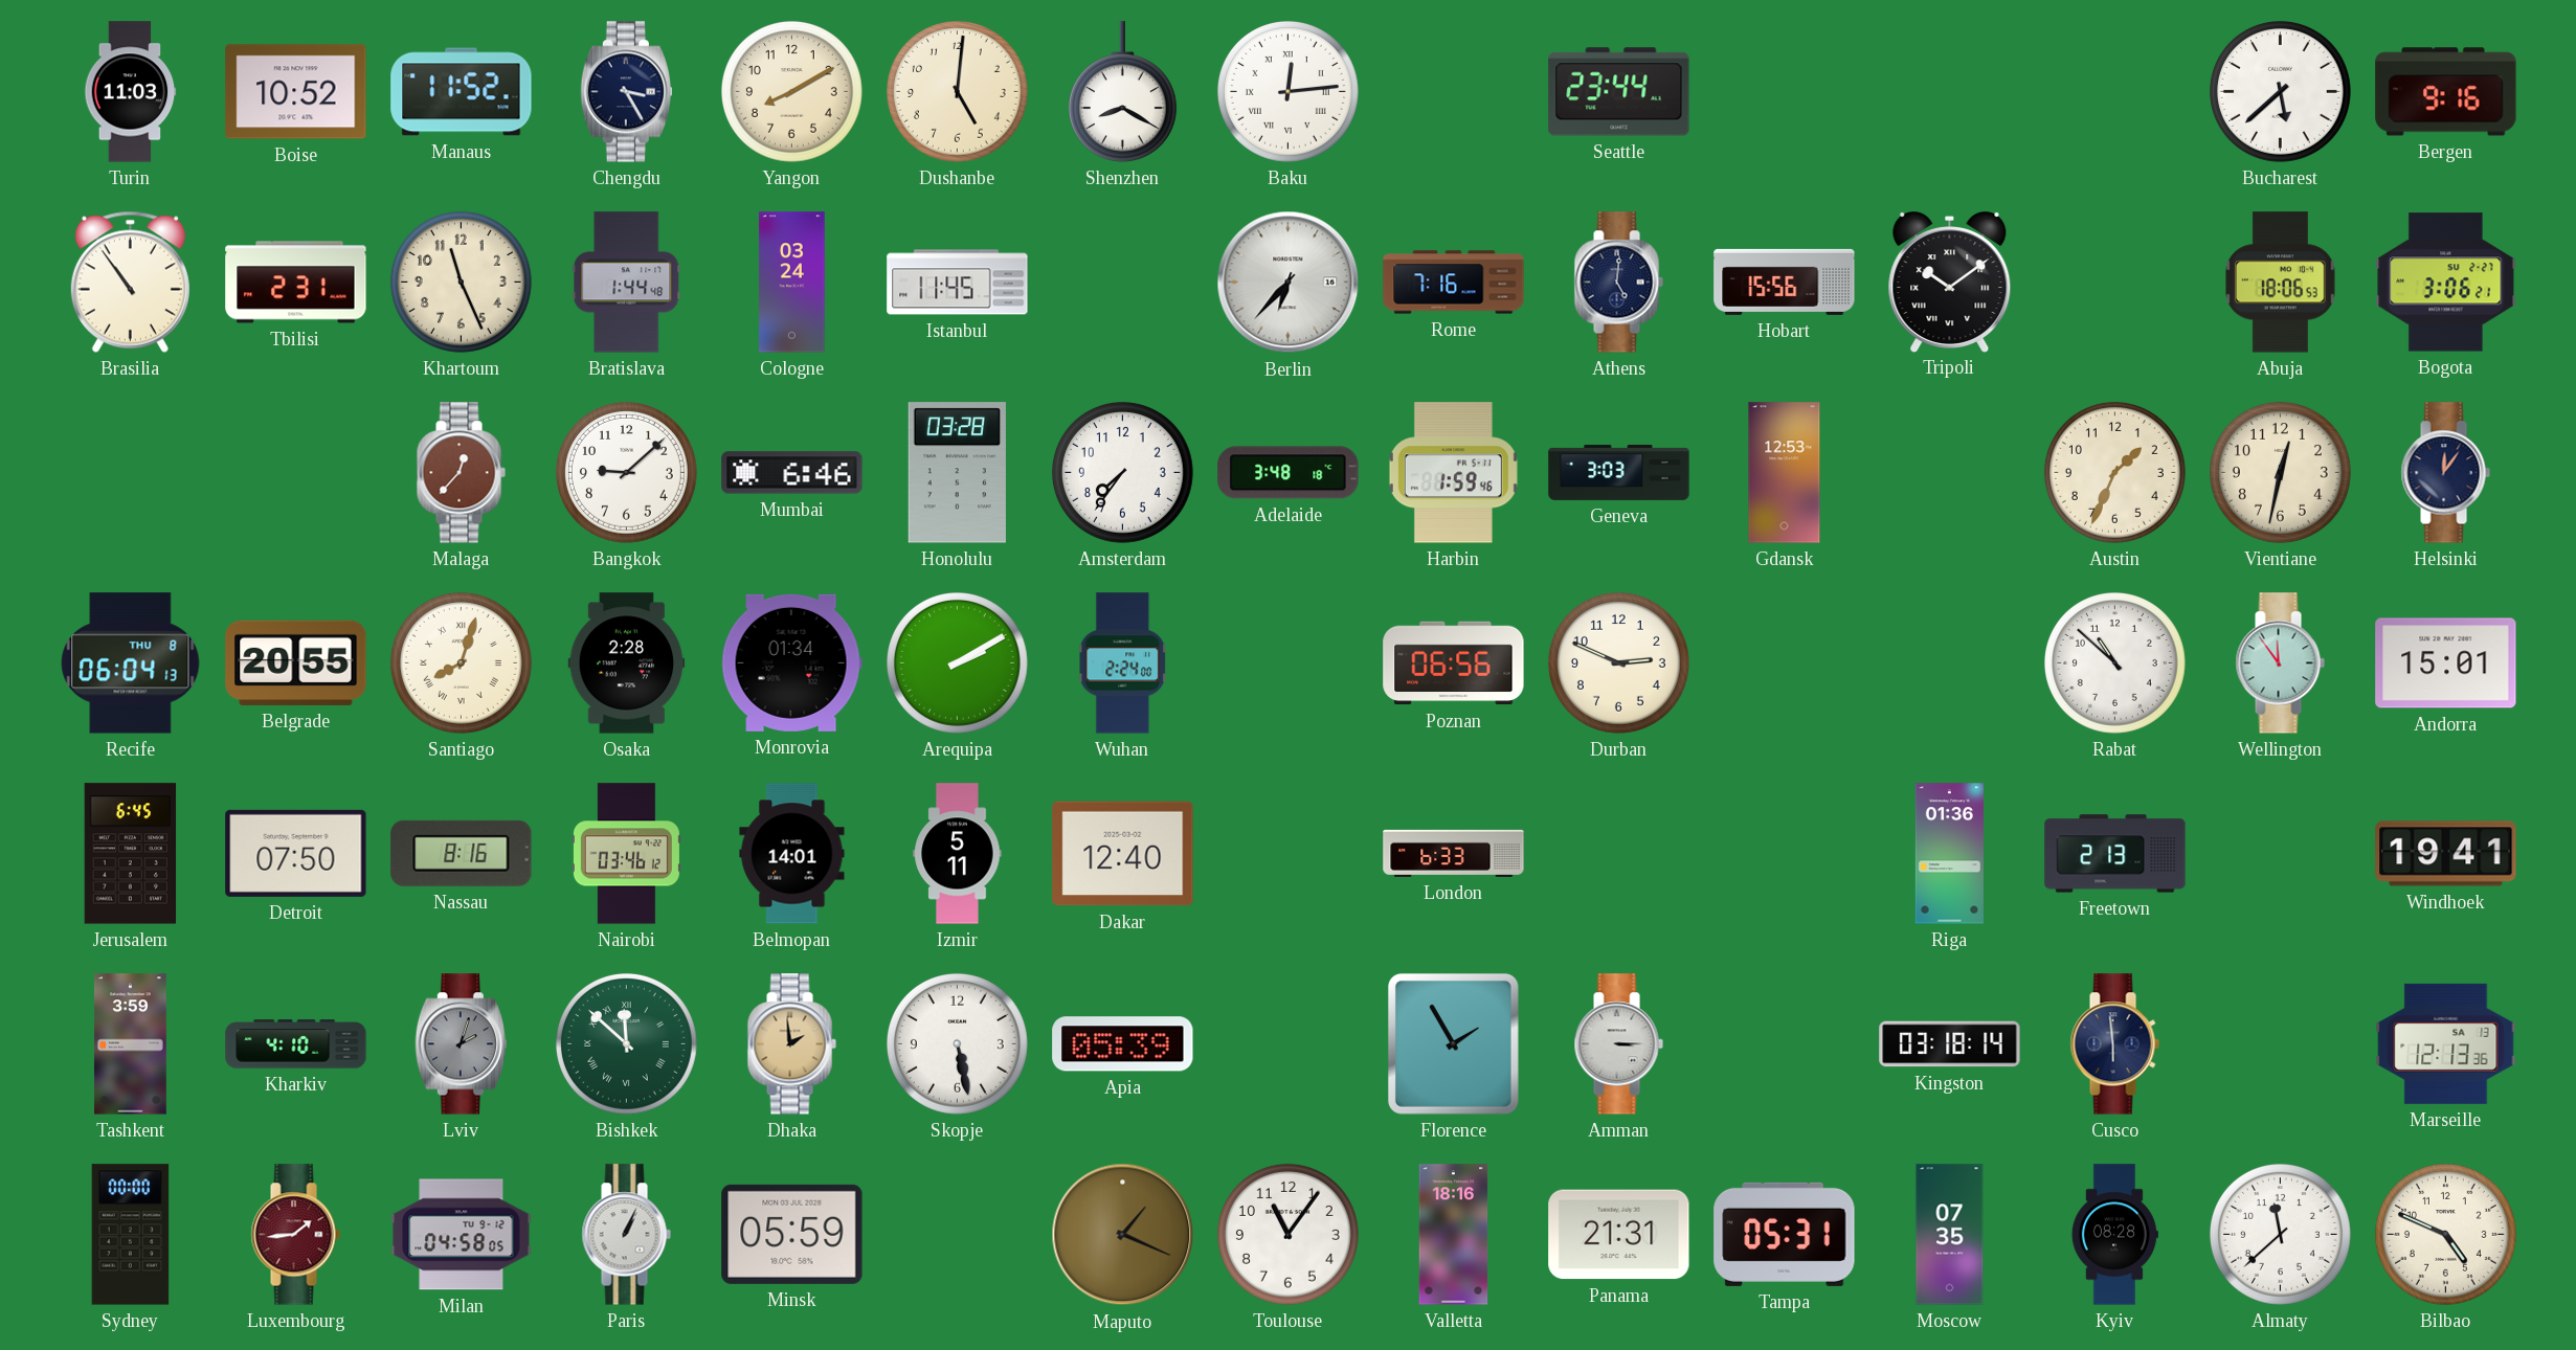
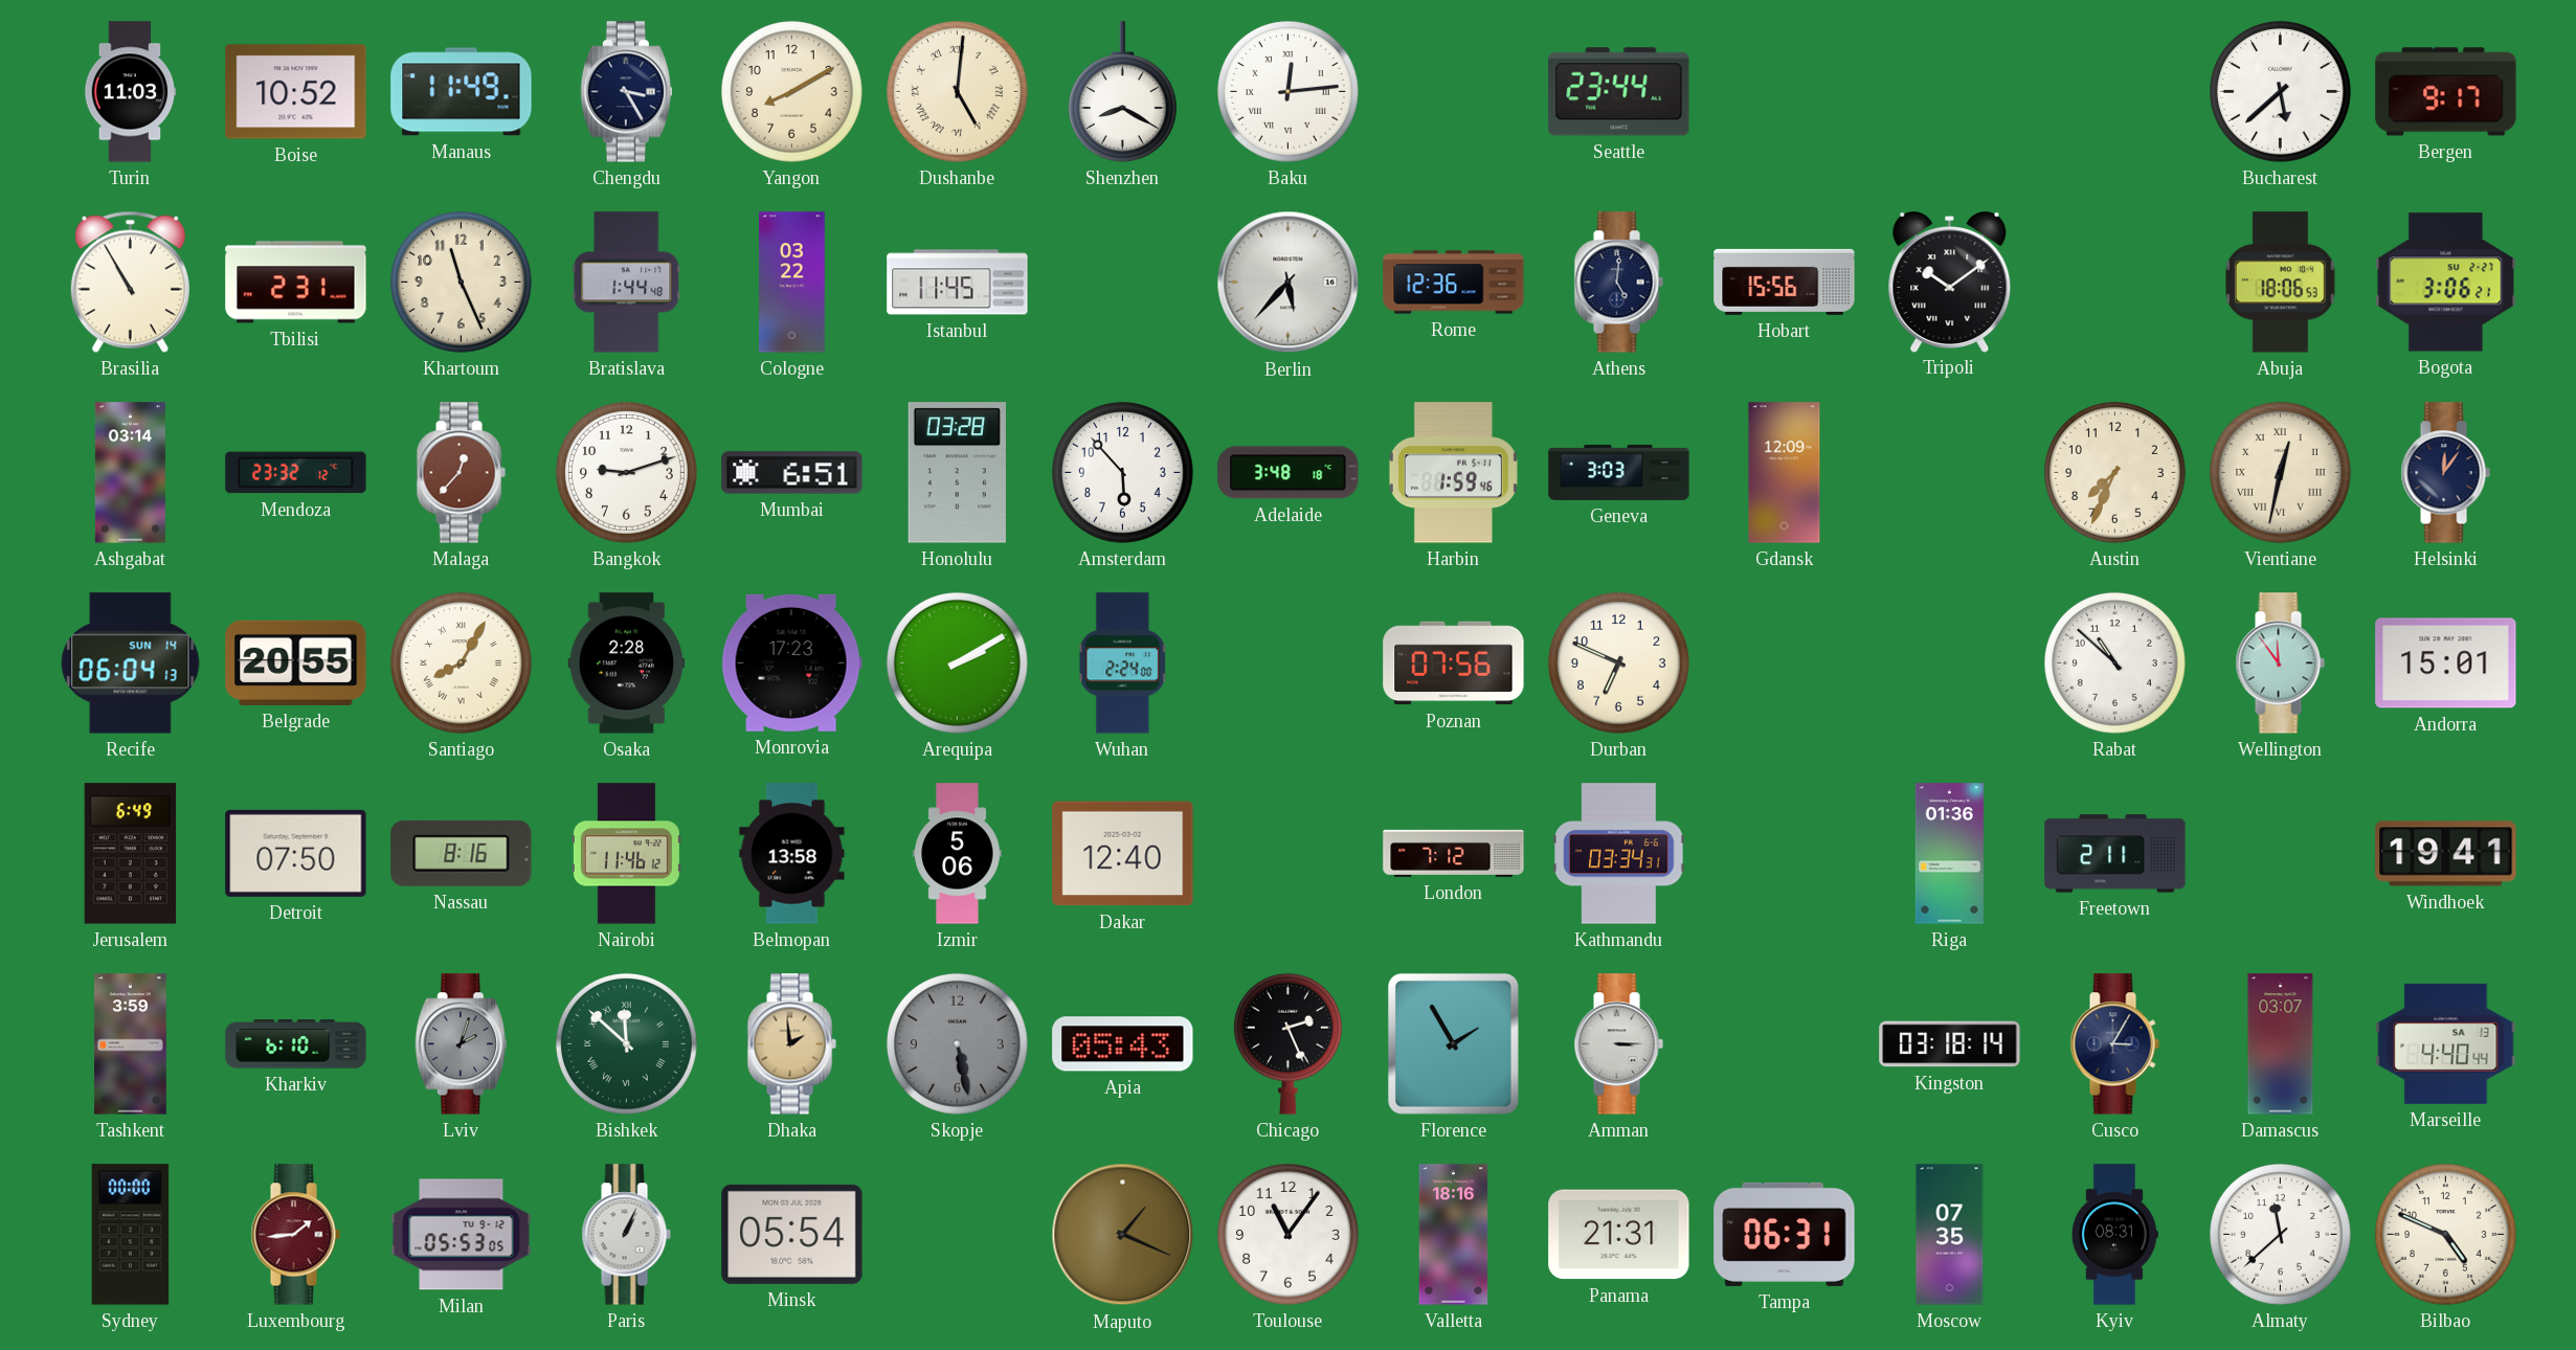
Manaus: 11:52 -> 11:49 (462, 92)
Dushanbe numerals: Arabic -> Roman (957, 91)
Bergen: 9:16 -> 9:17 (2446, 92)
Brasilia: 10:54 -> 10:55 (130, 282)
Cologne: 03:24 -> 03:22 (792, 283)
Berlin: 6:37 -> 5:37 (1289, 283)
Rome: 7:16 -> 12:36 (1454, 283)
Ashgabat: none -> 03:14 (130, 473)
Mendoza: none -> 23:32 (296, 473)
Bangkok: 9:08 -> 9:12 (626, 472)
Mumbai: 6:46 -> 6:51 (792, 473)
Amsterdam: 7:36 -> 5:53 (1122, 472)
Gdansk: 12:53 -> 12:09 (1785, 473)
Austin: 1:34 -> 7:34 (2114, 472)
Vientiane numerals: Arabic -> Roman (2280, 472)
Recife date: THU 8 -> SUN 14 (131, 663)
Santiago: 8:03 -> 8:05 (461, 662)
Monrovia: 01:34 -> 17:23 (791, 662)
Poznan: 06:56 -> 07:56 (1454, 663)
Durban: 2:49 -> 6:49 (1618, 662)
Jerusalem: 6:45 -> 6:49 (131, 854)
Nairobi: 03:46 -> 11:46 (626, 854)
Belmopan: 14:01 -> 13:58 (792, 854)
Izmir: 5:11 -> 5:06 (958, 854)
London: 6:33 -> 7:12 (1454, 853)
Kathmandu: none -> 03:34 (1619, 854)
Freetown: 2:13 -> 2:11 (2115, 854)
Kharkiv: 4:10 -> 6:10 (296, 1044)
Skopje dial: white -> grey (957, 1043)
Apia: 05:39 -> 05:43 (1123, 1044)
Chicago: none -> 2:26 (1287, 1043)
Cusco: 5:59 -> 3:05 (2114, 1044)
Damascus: none -> 03:07 (2281, 1044)
Marseille: 12:13 -> 4:40 (2446, 1043)
Milan: 04:58 -> 05:53 (462, 1235)
Minsk: 05:59 -> 05:54 (792, 1234)
Tampa: 05:31 -> 06:31 (1785, 1234)
Kyiv: 08:28 -> 08:31 (2114, 1235)
